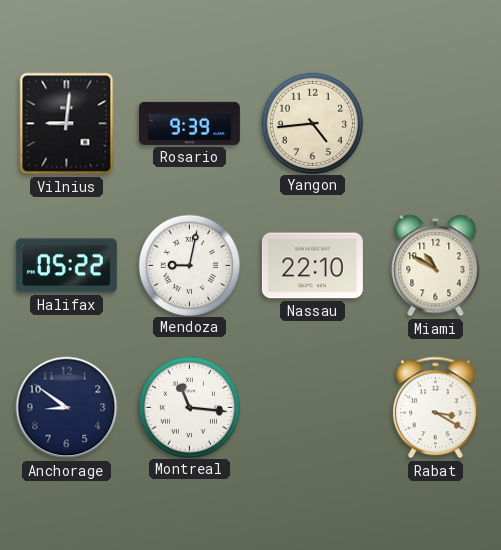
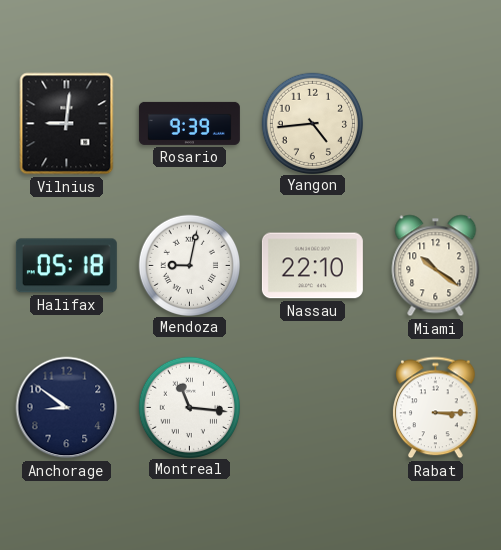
Halifax: 05:22 -> 05:18 (66, 266)
Miami: 10:50 -> 10:21 (436, 266)
Rabat: 3:20 -> 3:15 (436, 408)
